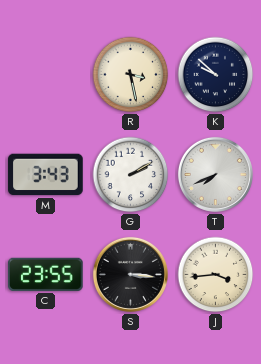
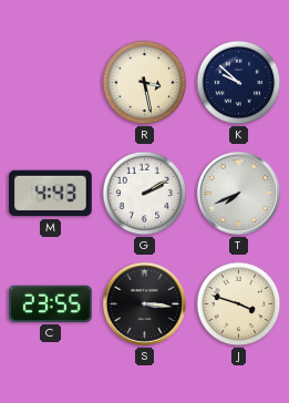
M: 3:43 -> 4:43 (51, 194)
J: 3:44 -> 3:48 (239, 304)
